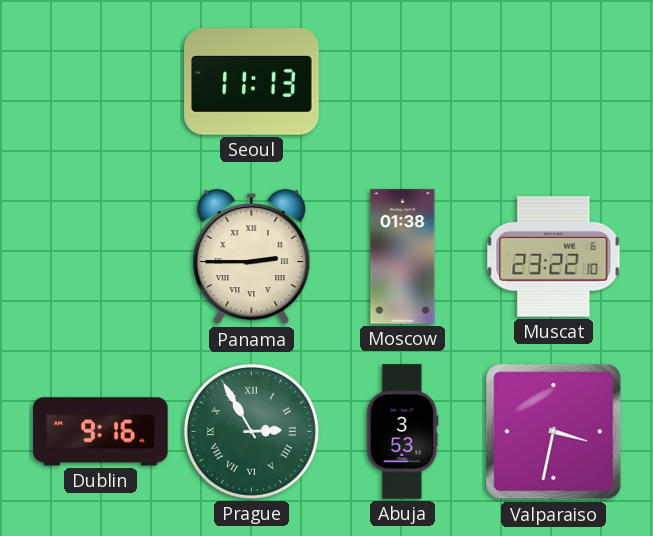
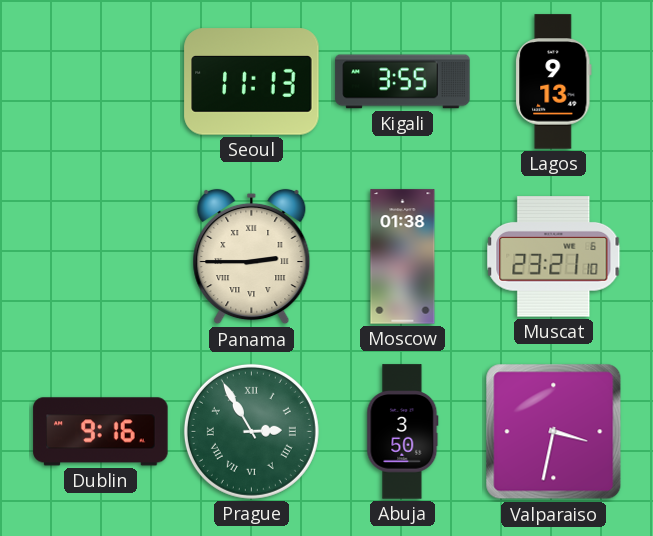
Kigali: none -> 3:55 (403, 82)
Lagos: none -> 9:13 (554, 82)
Muscat: 23:22 -> 23:21 (554, 257)
Abuja: 3:53 -> 3:50 (403, 432)
